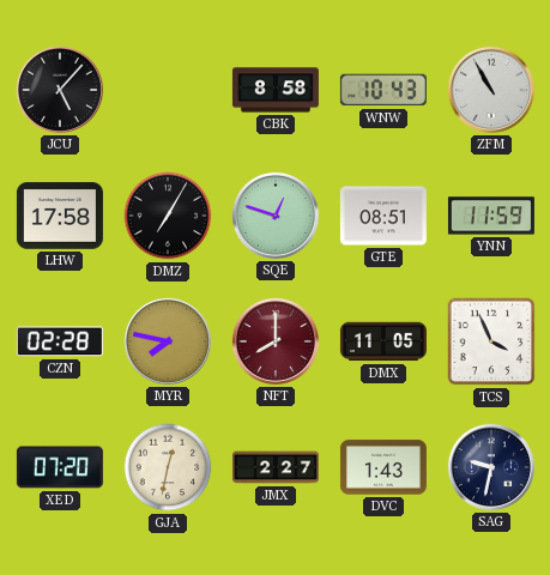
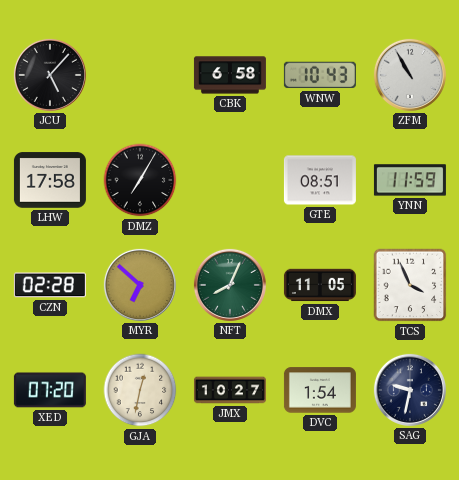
CBK: 8:58 -> 6:58 (230, 75)
SQE: 12:48 -> none (276, 216)
MYR: 7:47 -> 6:52 (140, 285)
NFT: 8:00 -> 8:04 (230, 285)
NFT dial: burgundy -> green (230, 285)
JMX: 2:27 -> 10:27 (230, 390)
DVC: 1:43 -> 1:54 (320, 390)
